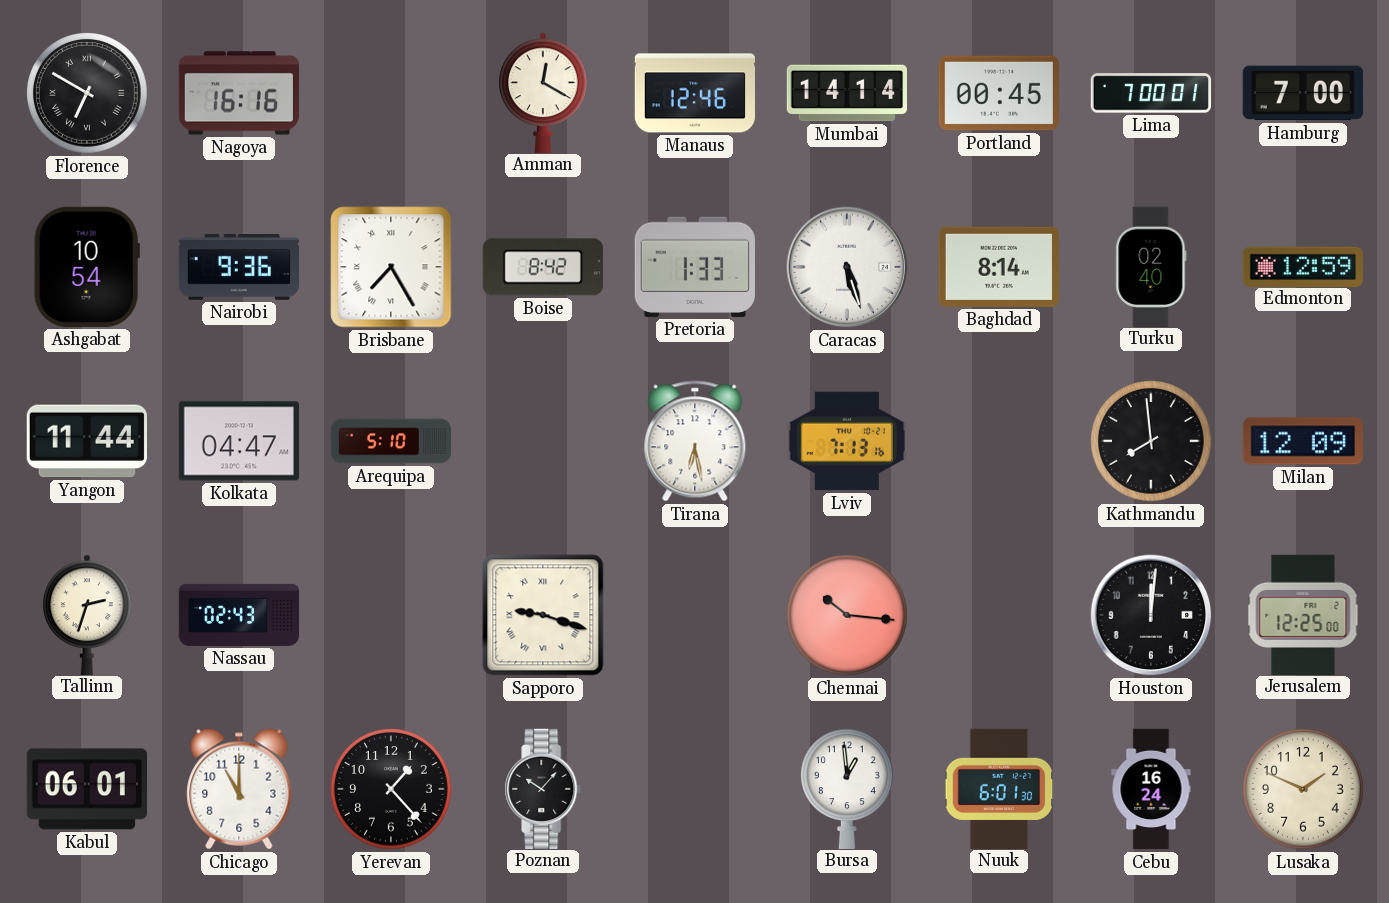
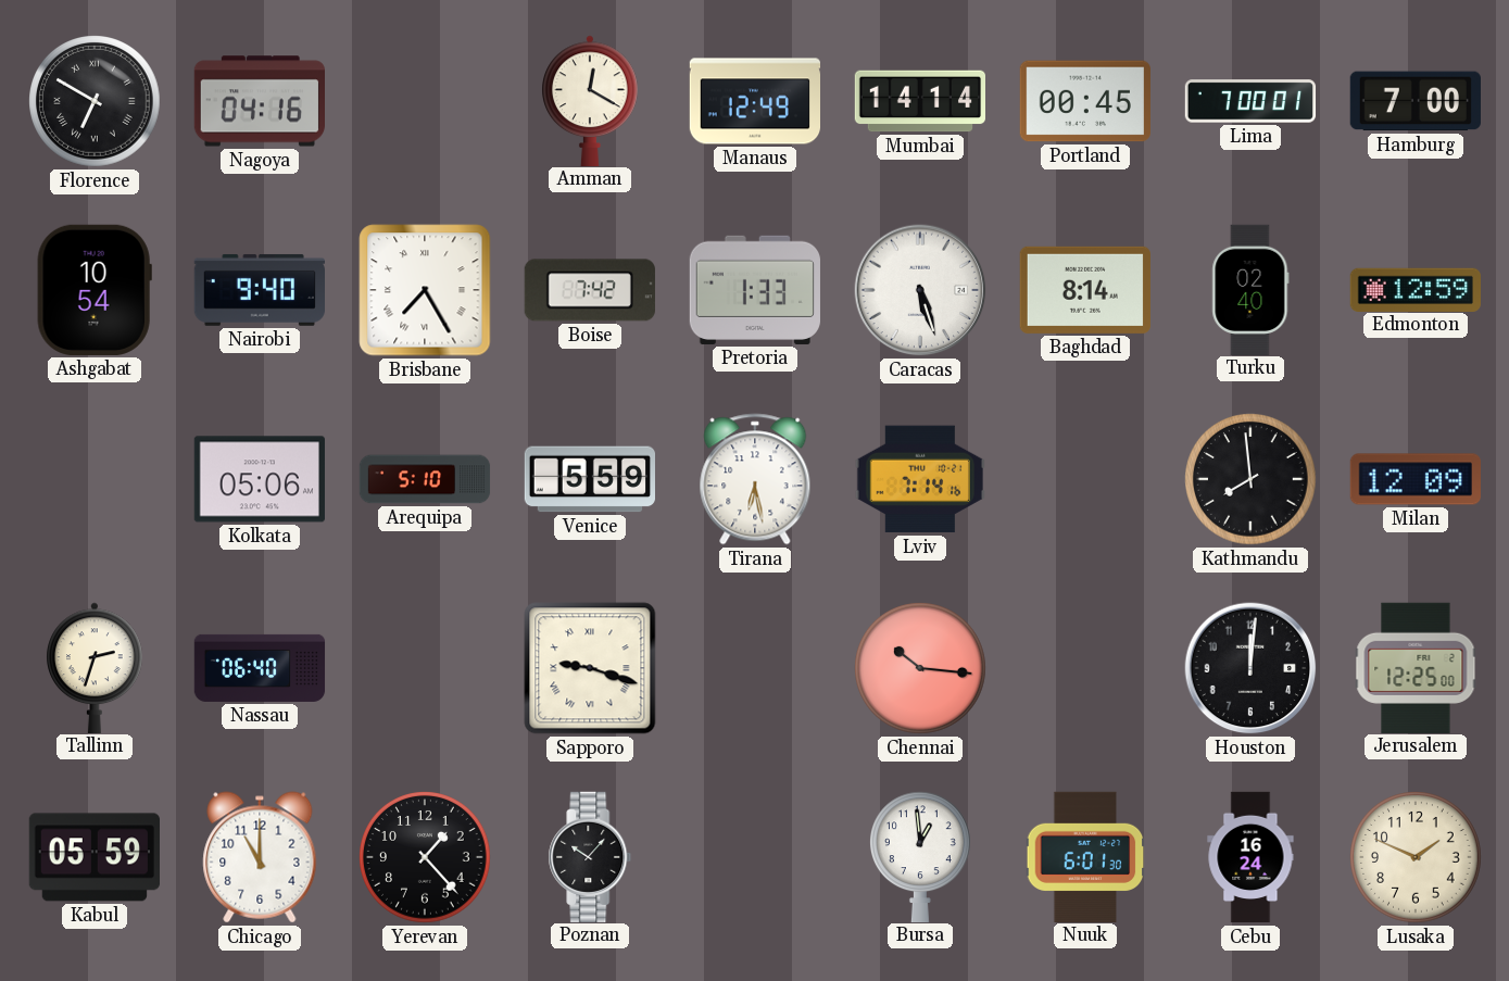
Nagoya: 16:16 -> 04:16 (259, 101)
Manaus: 12:46 -> 12:49 (754, 101)
Nairobi: 9:36 -> 9:40 (259, 290)
Boise: 8:42 -> 7:42 (590, 290)
Yangon: 11:44 -> none (87, 441)
Kolkata: 04:47 -> 05:06 (260, 479)
Venice: none -> 5:59 (589, 479)
Lviv: 7:13 -> 7:14 (920, 479)
Nassau: 02:43 -> 06:40 (260, 668)
Kabul: 06:01 -> 05:59 (93, 857)
